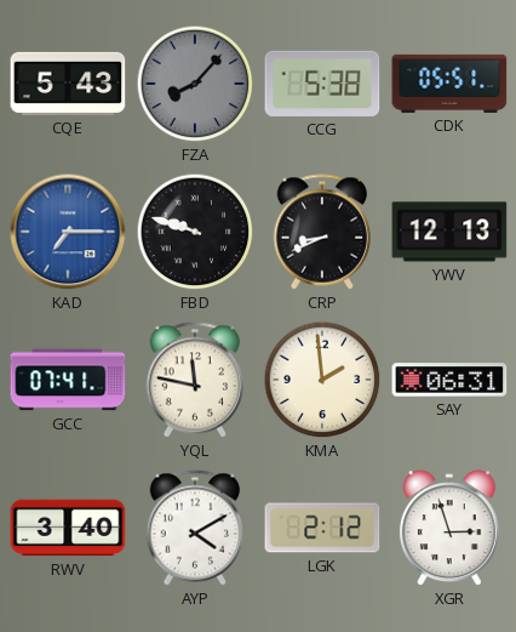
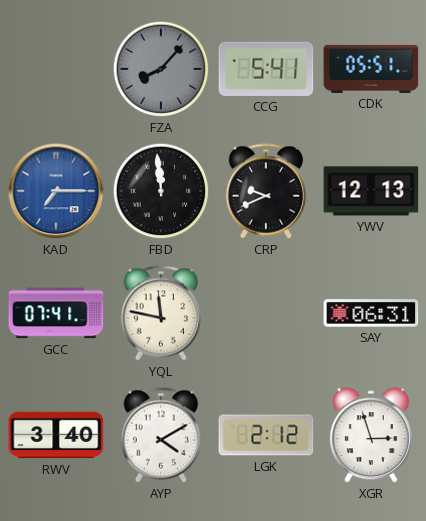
CQE: 5:43 -> none (68, 84)
CCG: 5:38 -> 5:41 (266, 69)
FBD: 9:48 -> 11:59 (161, 191)
CRP: 8:41 -> 9:41 (266, 191)
KMA: 1:59 -> none (322, 380)
